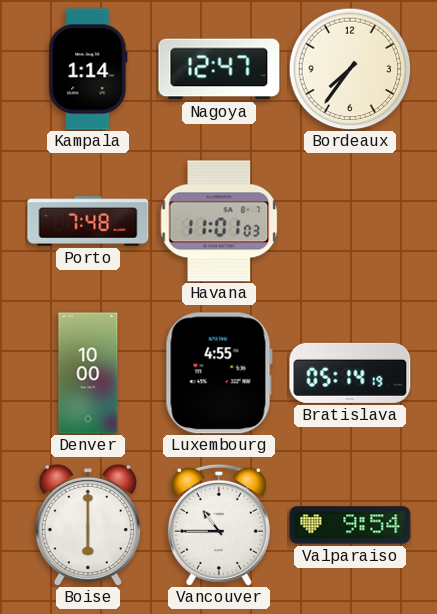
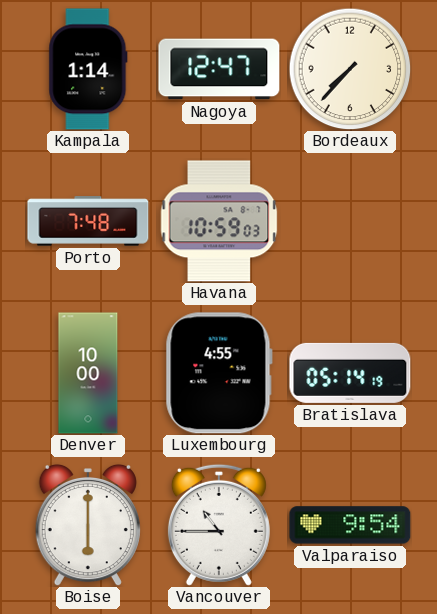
Bordeaux: 7:36 -> 7:37 (350, 69)
Havana: 11:01 -> 10:59 (219, 221)
